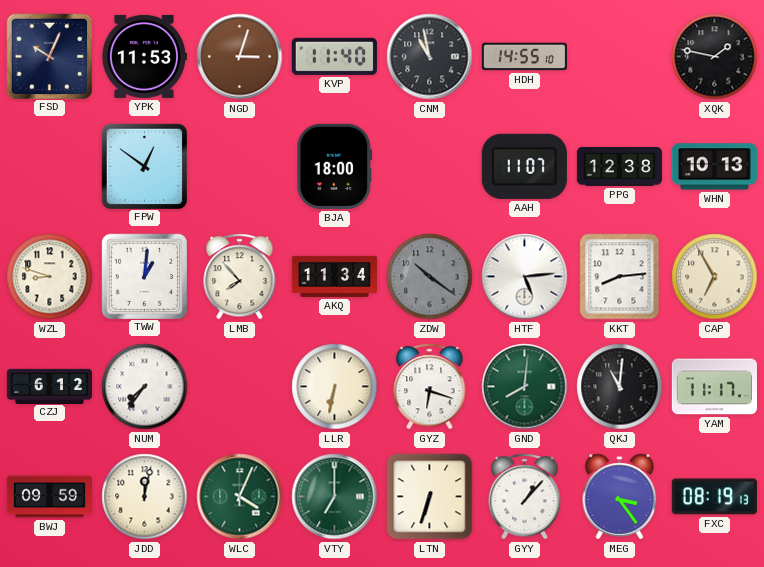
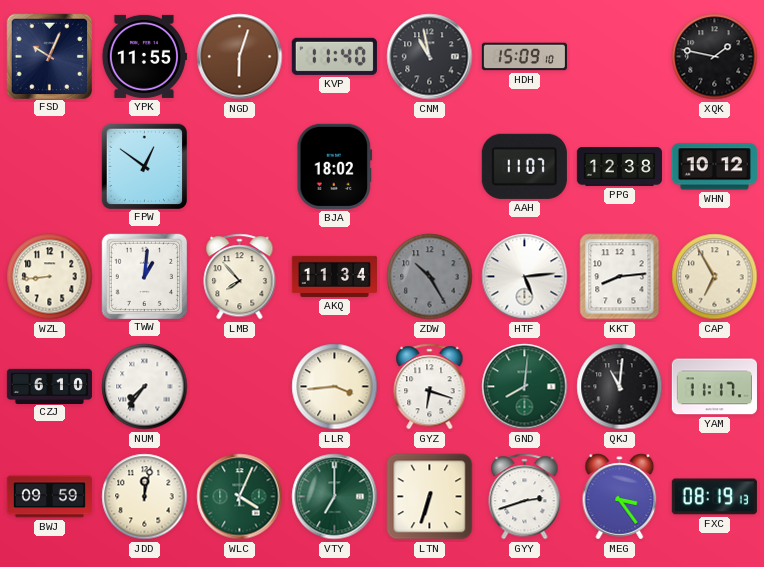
YPK: 11:53 -> 11:55 (144, 56)
NGD: 3:03 -> 6:03 (240, 57)
HDH: 14:55 -> 15:09 (524, 57)
BJA: 18:00 -> 18:02 (335, 166)
WHN: 10:13 -> 10:12 (714, 167)
WZL: 8:48 -> 8:44 (50, 277)
ZDW: 10:21 -> 10:25 (430, 277)
CZJ: 6:12 -> 6:10 (49, 386)
LLR: 6:32 -> 3:44 (335, 387)
GYY: 1:07 -> 2:42 (525, 497)
